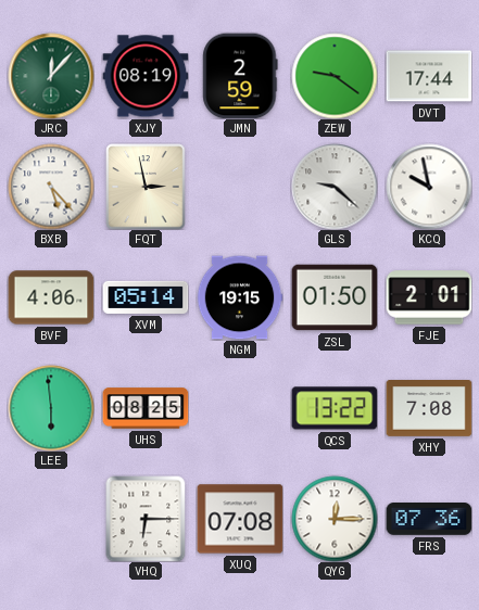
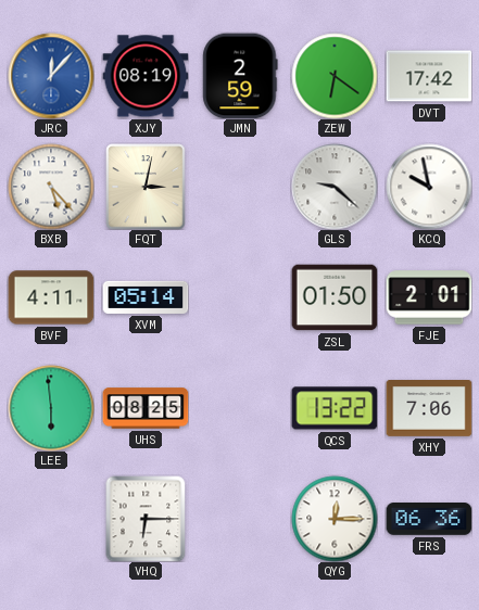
JRC dial: green -> blue (51, 76)
ZEW: 9:21 -> 6:21 (335, 76)
DVT: 17:44 -> 17:42 (429, 76)
FQT: 2:58 -> 3:02 (146, 187)
BVF: 4:06 -> 4:11 (51, 297)
NGM: 19:15 -> none (240, 297)
XHY: 7:08 -> 7:06 (429, 409)
XUQ: 07:08 -> none (240, 519)
FRS: 07:36 -> 06:36 (429, 520)
